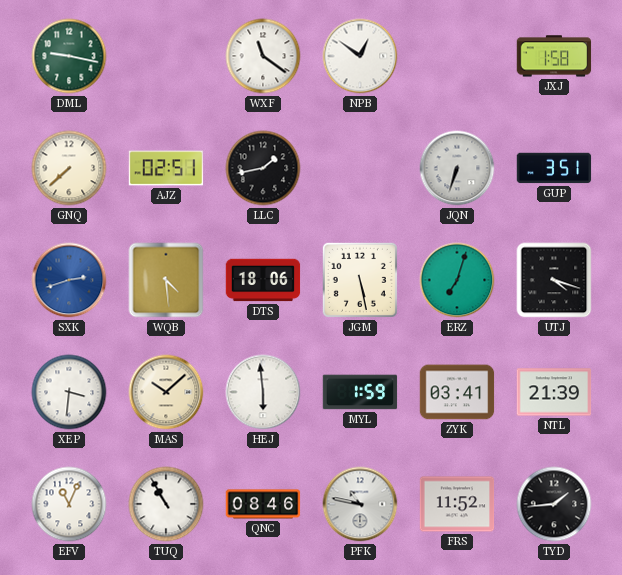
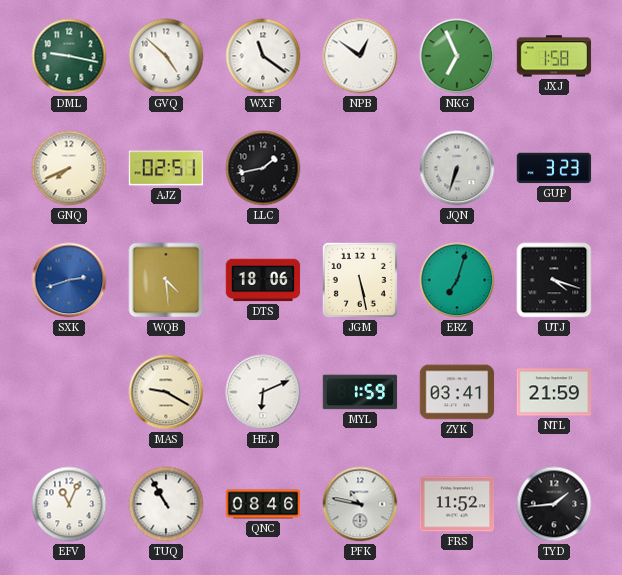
GVQ: none -> 4:52 (166, 56)
NKG: none -> 6:56 (457, 56)
GNQ: 7:38 -> 7:41 (69, 168)
GUP: 3:51 -> 3:23 (554, 168)
XEP: 3:31 -> none (69, 392)
MAS: 10:08 -> 9:20 (166, 392)
HEJ: 5:59 -> 6:11 (263, 392)
NTL: 21:39 -> 21:59 (554, 392)
